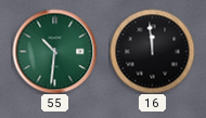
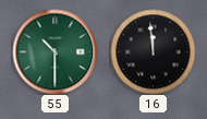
55: 10:31 -> 10:30 (54, 51)
